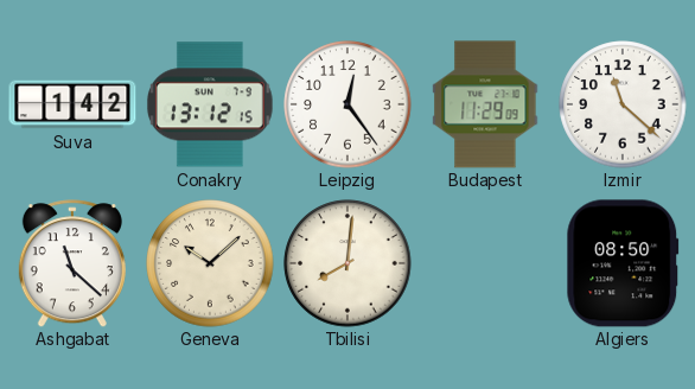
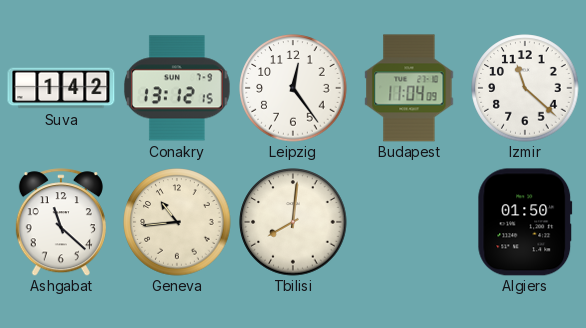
Budapest: 11:29 -> 11:04 (409, 88)
Geneva: 10:08 -> 10:44 (177, 222)
Algiers: 08:50 -> 01:50 (525, 222)
